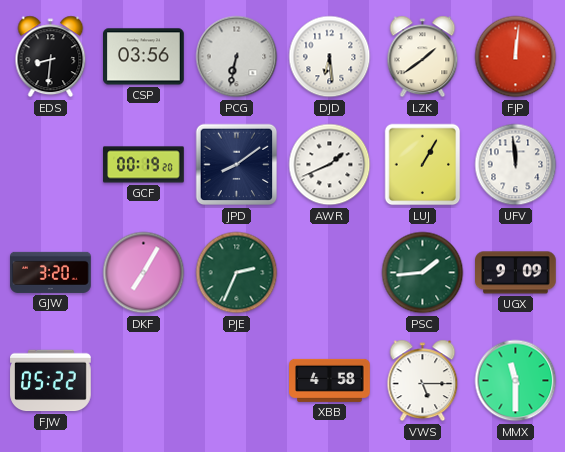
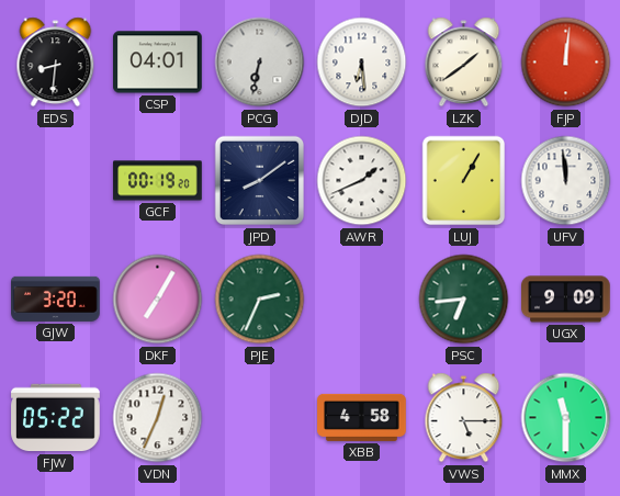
CSP: 03:56 -> 04:01 (158, 63)
PSC: 1:44 -> 6:44 (464, 300)
VDN: none -> 12:34 (158, 418)
